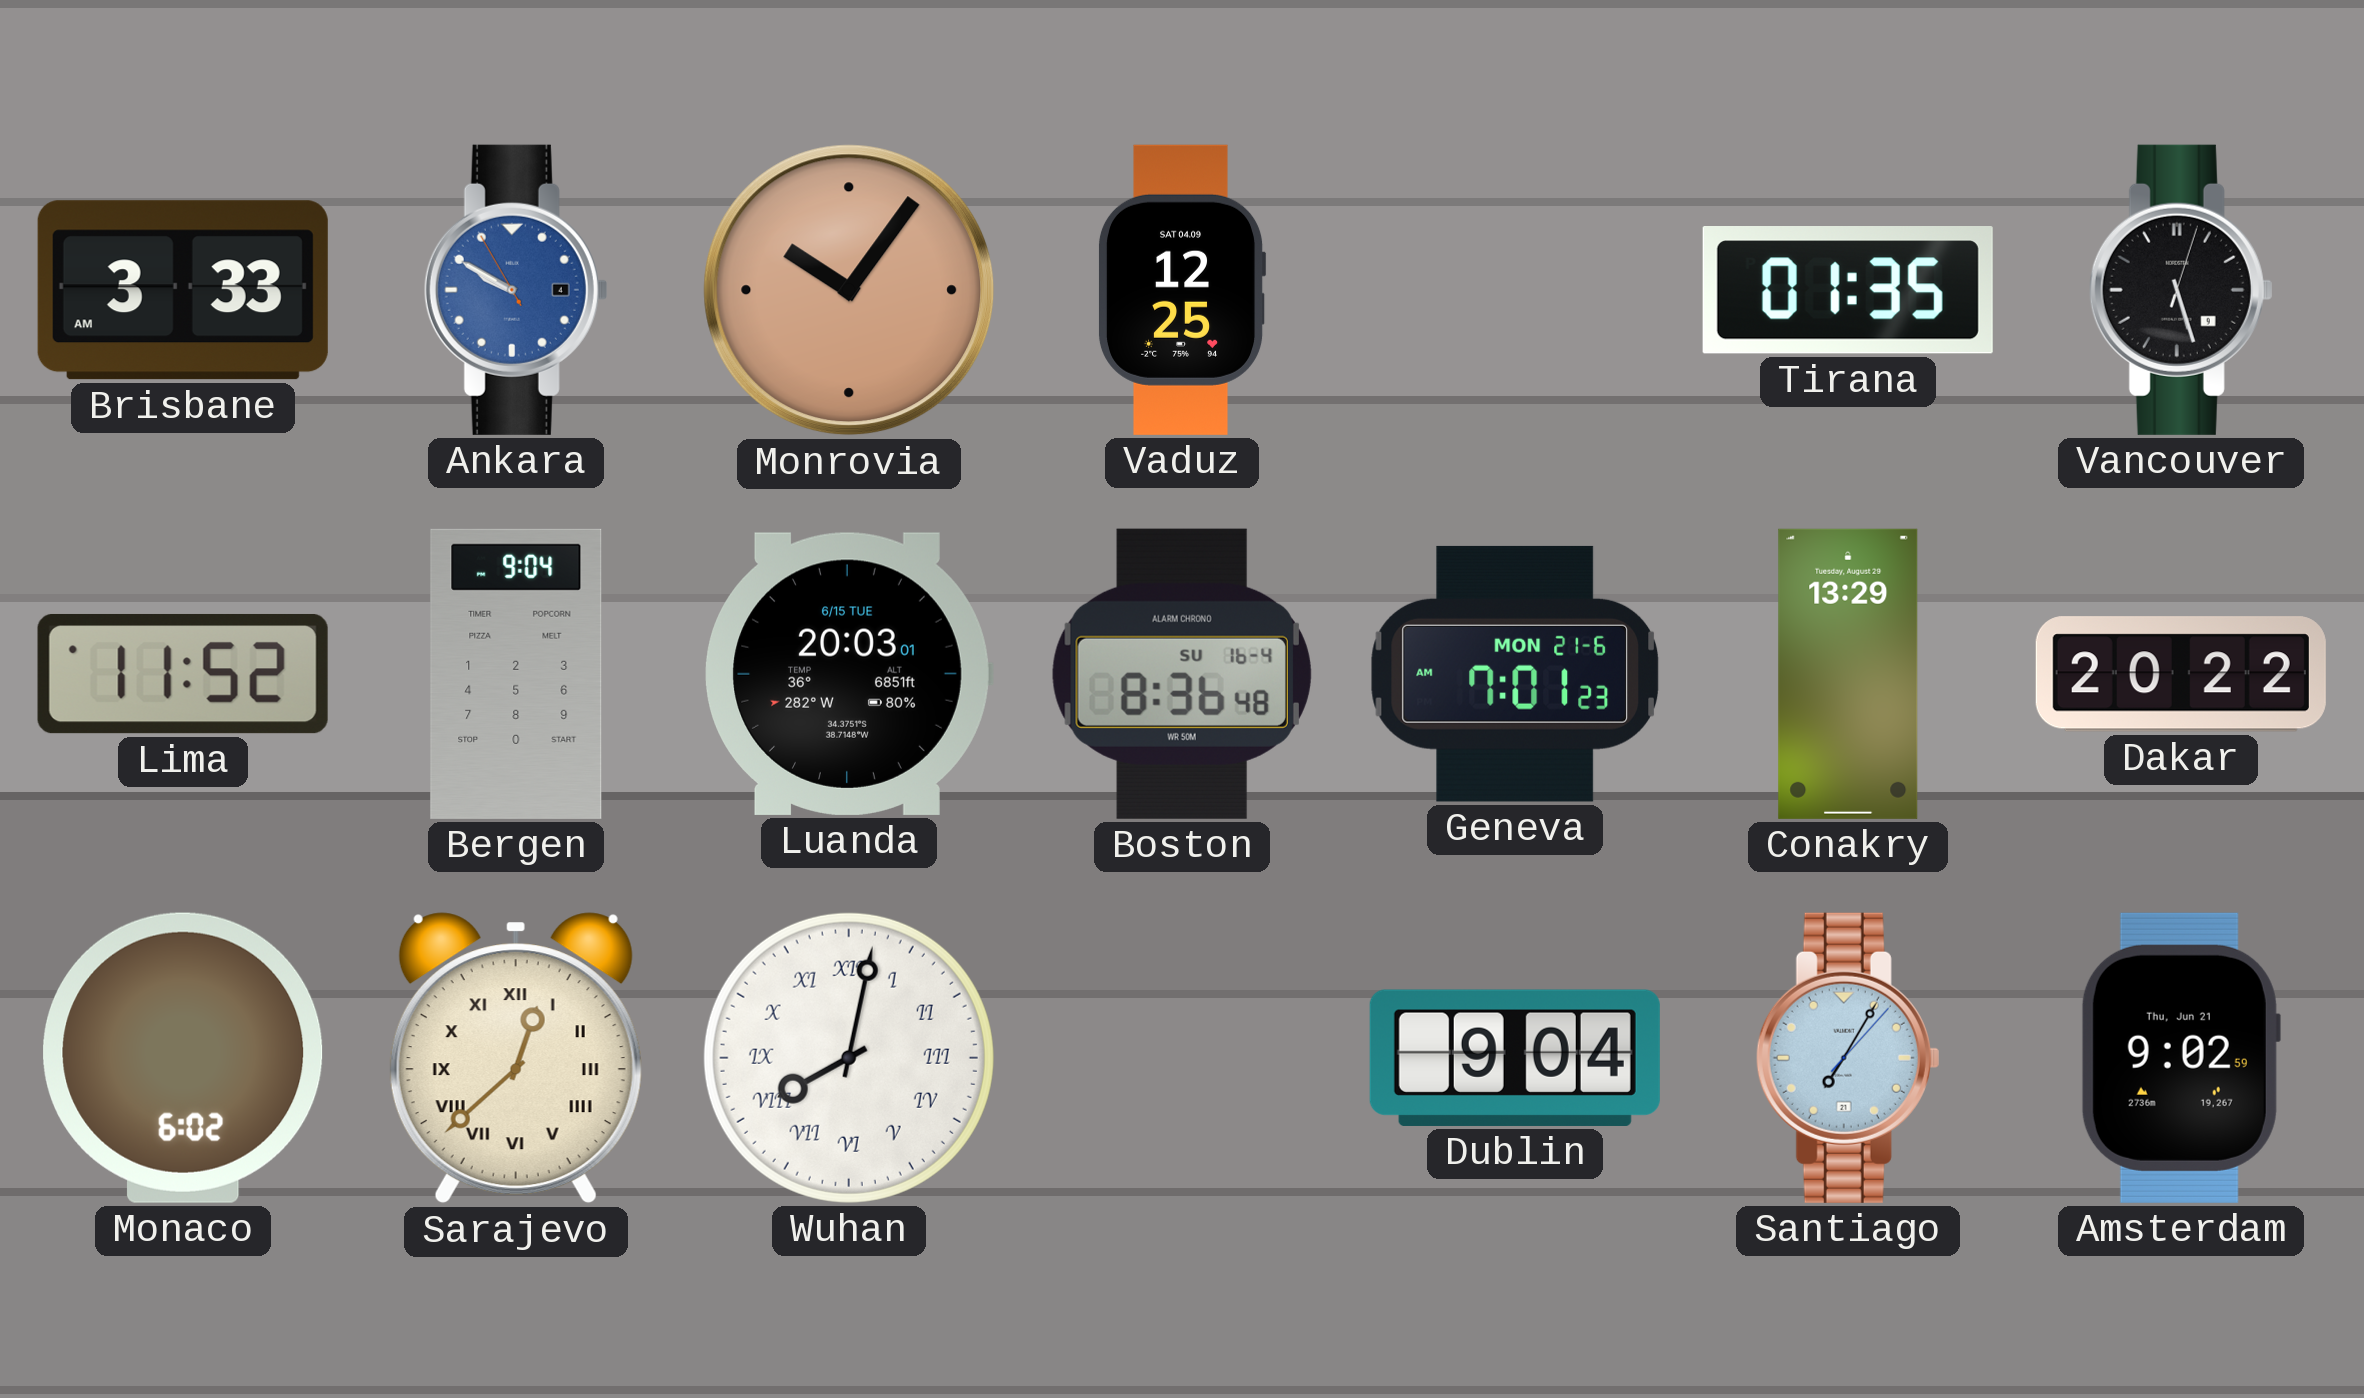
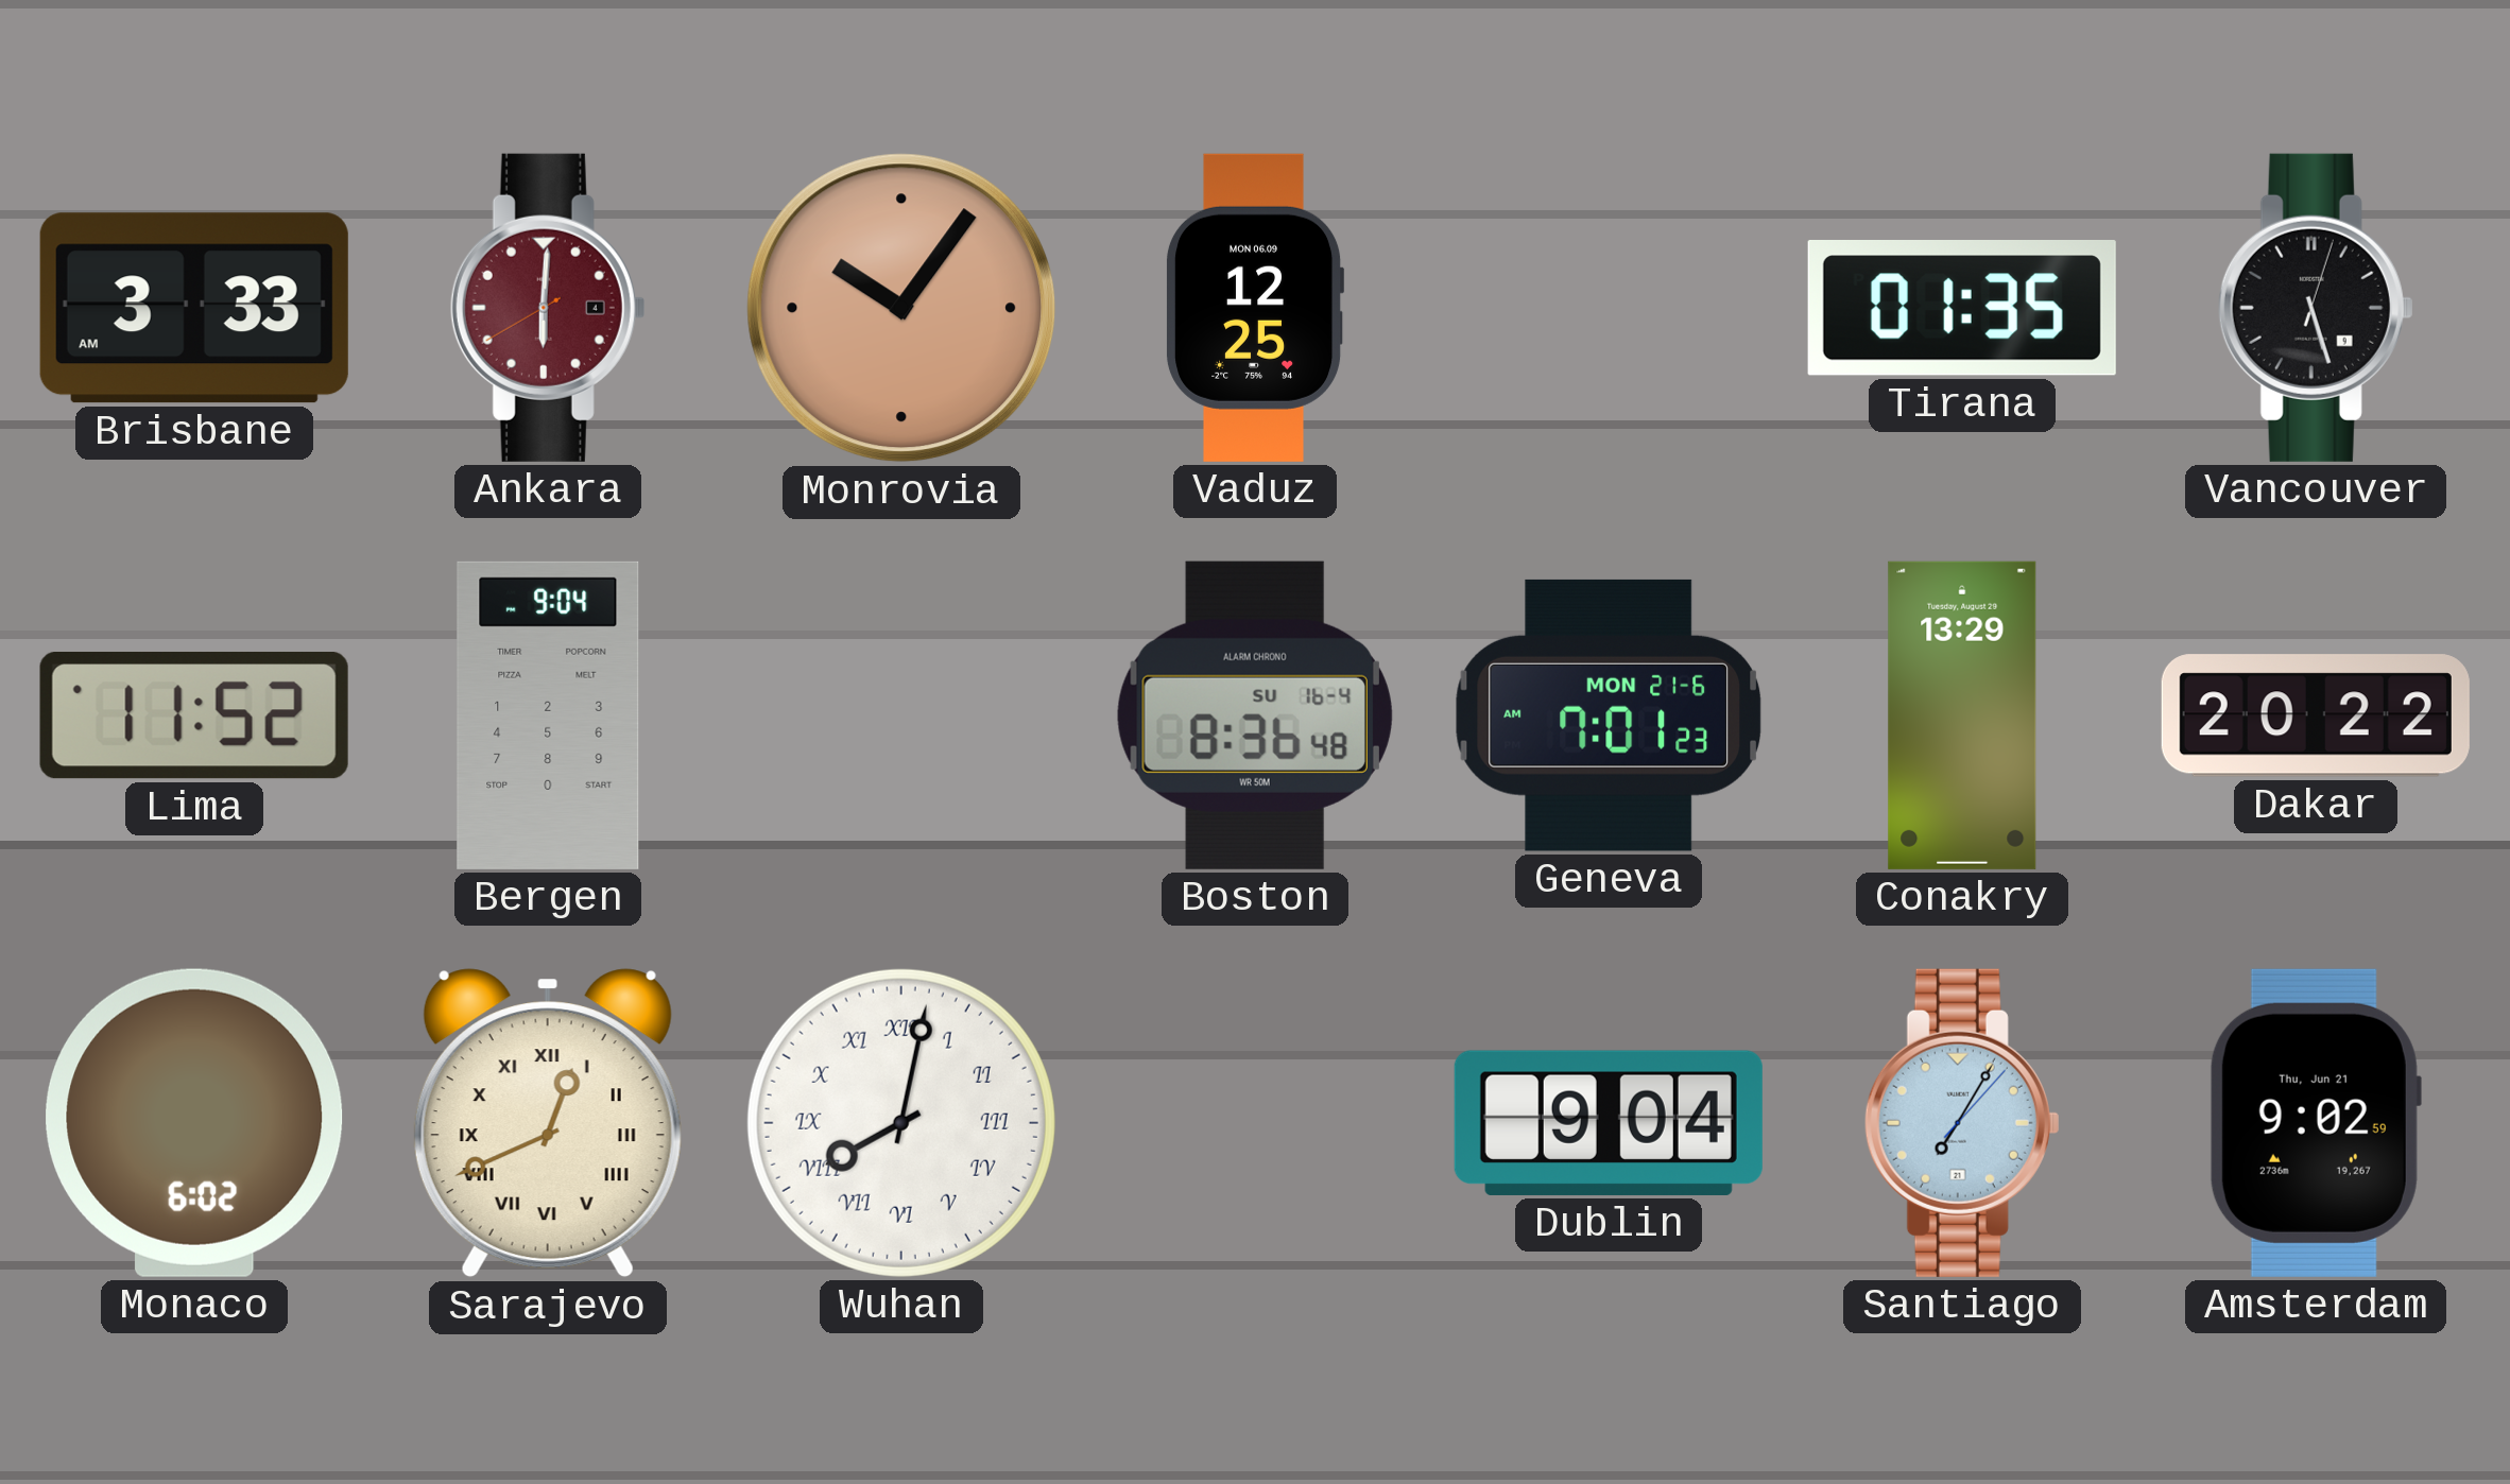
Ankara: 9:49 -> 6:00 (548, 308)
Ankara dial: blue -> burgundy (548, 308)
Vaduz date: SAT 04.09 -> MON 06.09 (1255, 308)
Luanda: 20:03 -> none (849, 674)
Sarajevo: 12:38 -> 12:41 (548, 1123)
